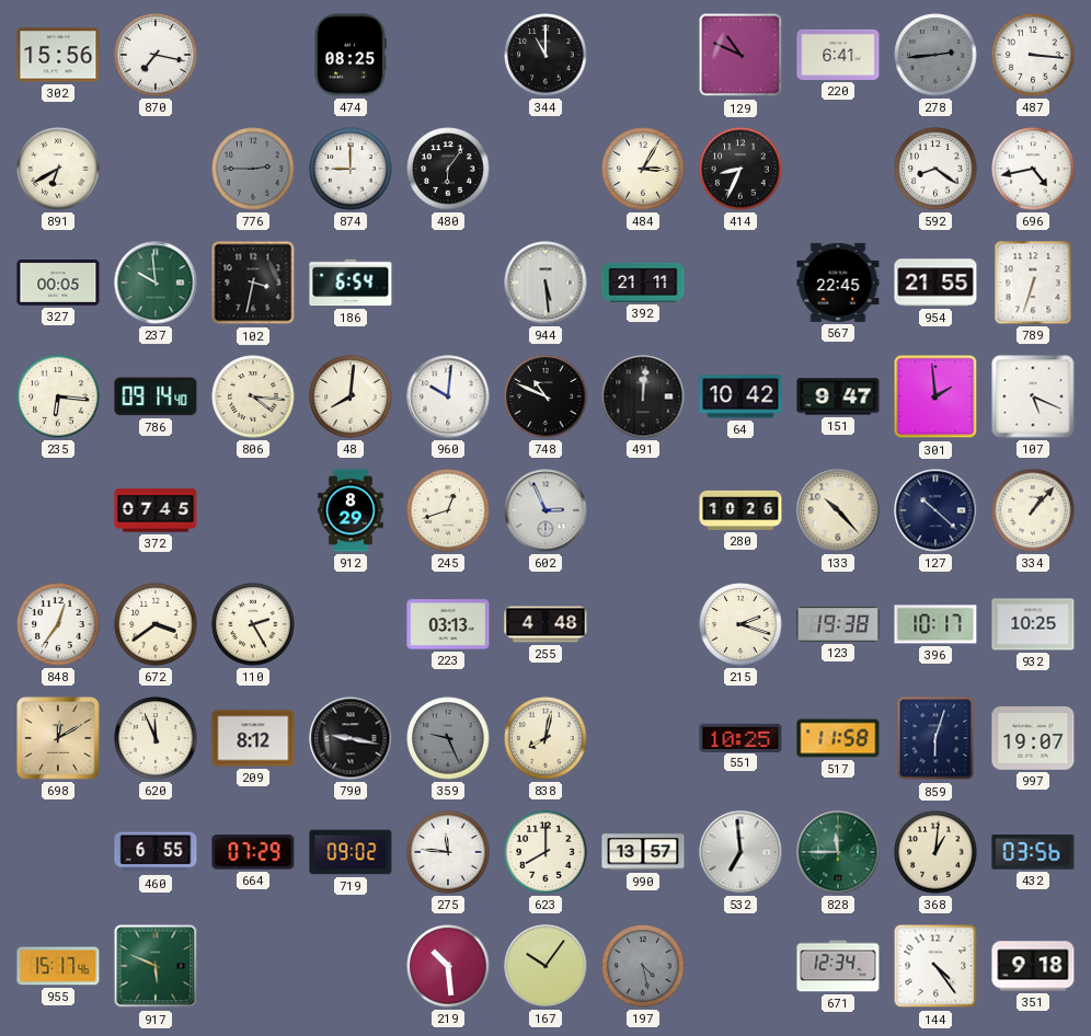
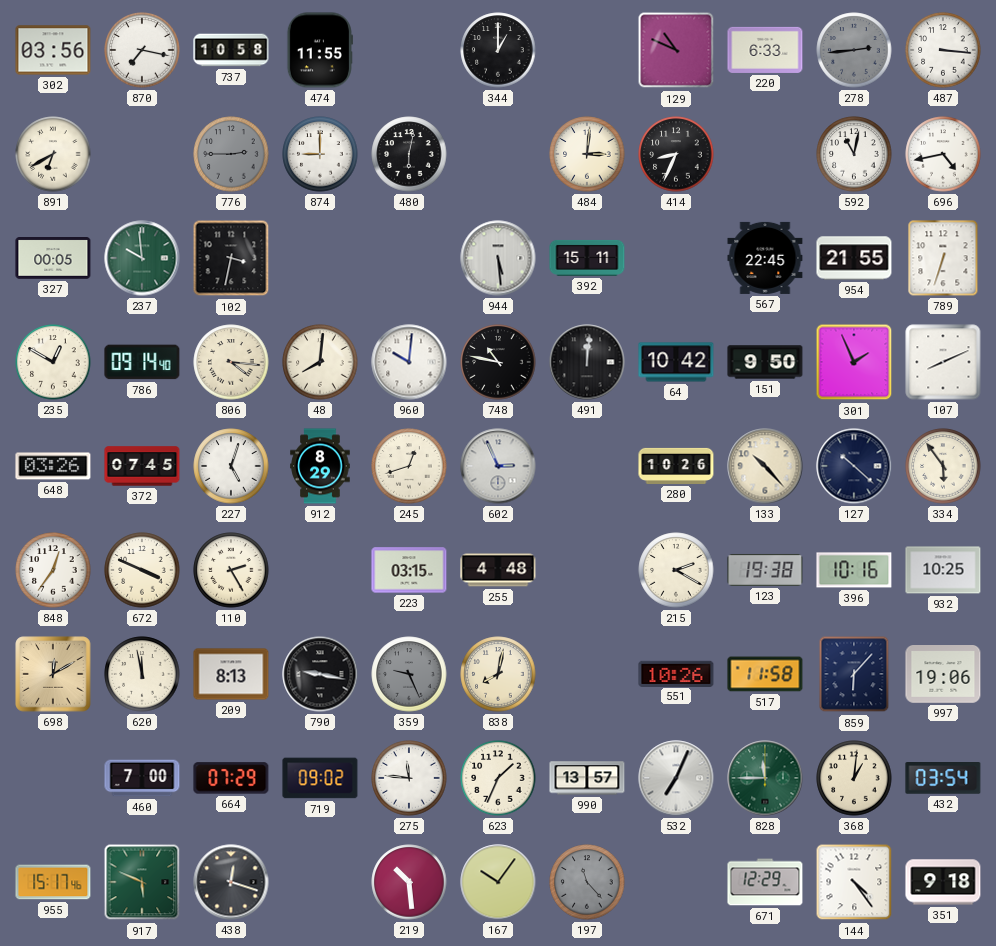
302: 15:56 -> 03:56 (53, 50)
737: none -> 10:58 (231, 50)
474: 08:25 -> 11:55 (320, 50)
344: 11:00 -> 1:00 (498, 50)
220: 6:41 -> 6:33 (765, 50)
480: 6:06 -> 6:02 (409, 154)
484: 3:05 -> 3:01 (587, 154)
592: 8:21 -> 11:02 (854, 154)
186: 6:54 -> none (351, 283)
392: 21:11 -> 15:11 (587, 258)
235: 6:16 -> 12:50 (53, 362)
748: 10:49 -> 10:47 (498, 362)
151: 9:47 -> 9:50 (765, 362)
301: 1:59 -> 1:56 (854, 362)
107: 5:19 -> 8:11 (943, 362)
648: none -> 03:26 (53, 466)
227: none -> 5:03 (231, 466)
334: 1:07 -> 5:54 (943, 466)
672: 3:39 -> 3:49 (142, 570)
223: 03:13 -> 03:15 (409, 570)
215: 2:18 -> 2:20 (676, 570)
396: 10:17 -> 10:16 (854, 570)
620: 11:56 -> 11:58 (142, 674)
209: 8:12 -> 8:13 (231, 674)
551: 10:25 -> 10:26 (676, 673)
859: 6:03 -> 6:07 (854, 674)
997: 19:07 -> 19:06 (943, 675)
460: 6:55 -> 7:00 (142, 778)
623: 8:00 -> 1:34 (498, 778)
532: 6:59 -> 7:04 (676, 778)
432: 03:56 -> 03:54 (943, 778)
438: none -> 12:18 (231, 882)
197: 4:28 -> 11:23 (587, 882)
671: 12:34 -> 12:29 (765, 882)
